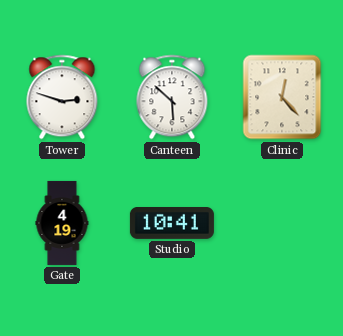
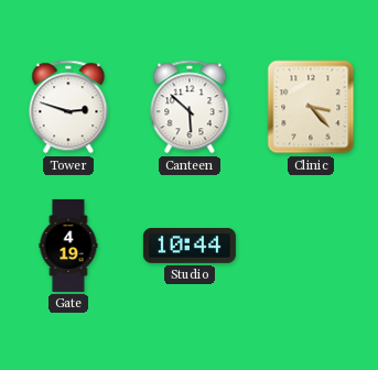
Clinic: 12:23 -> 3:23 (311, 107)
Studio: 10:41 -> 10:44 (190, 247)
